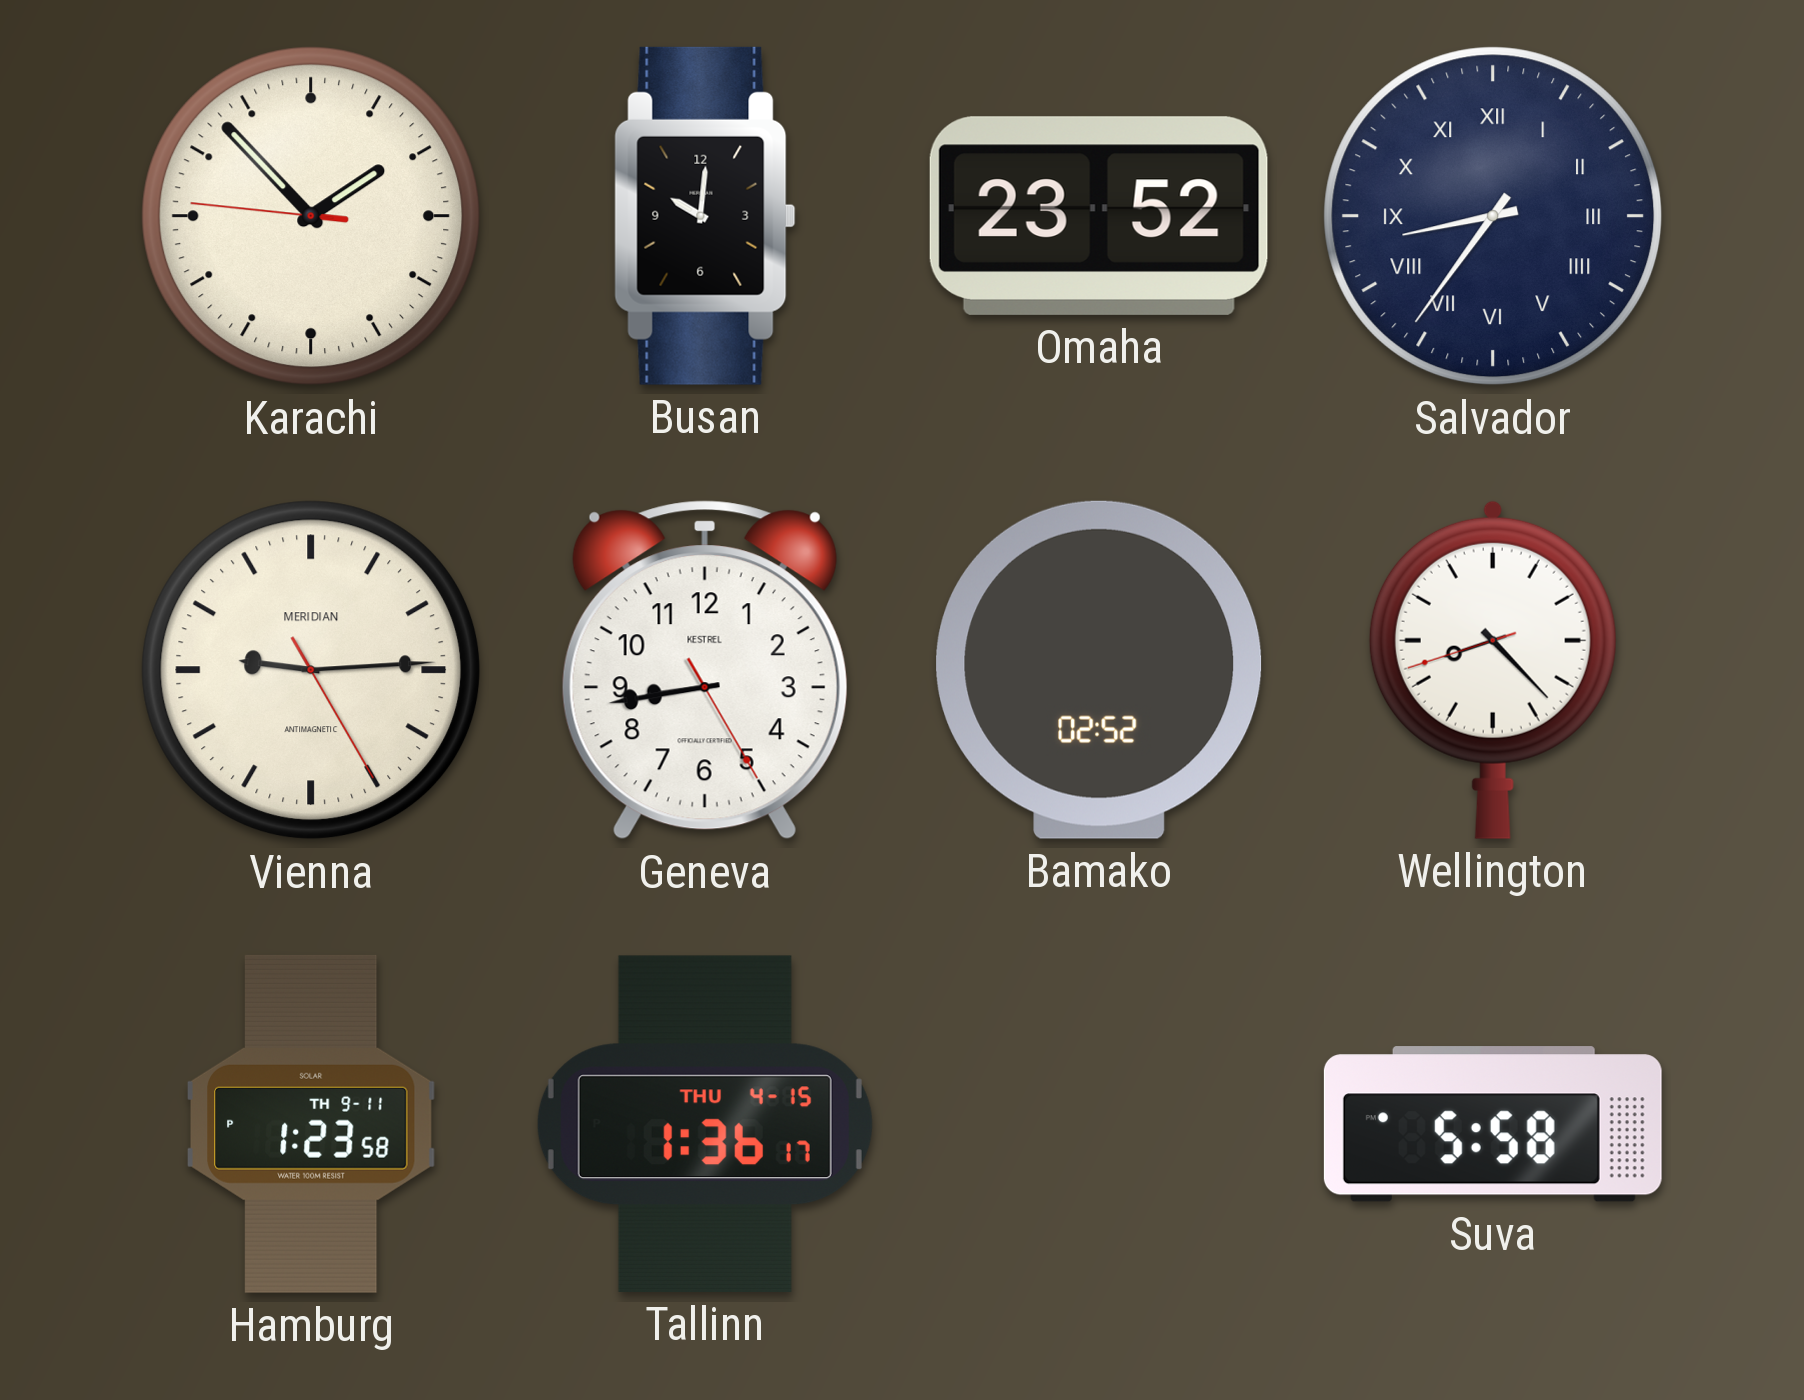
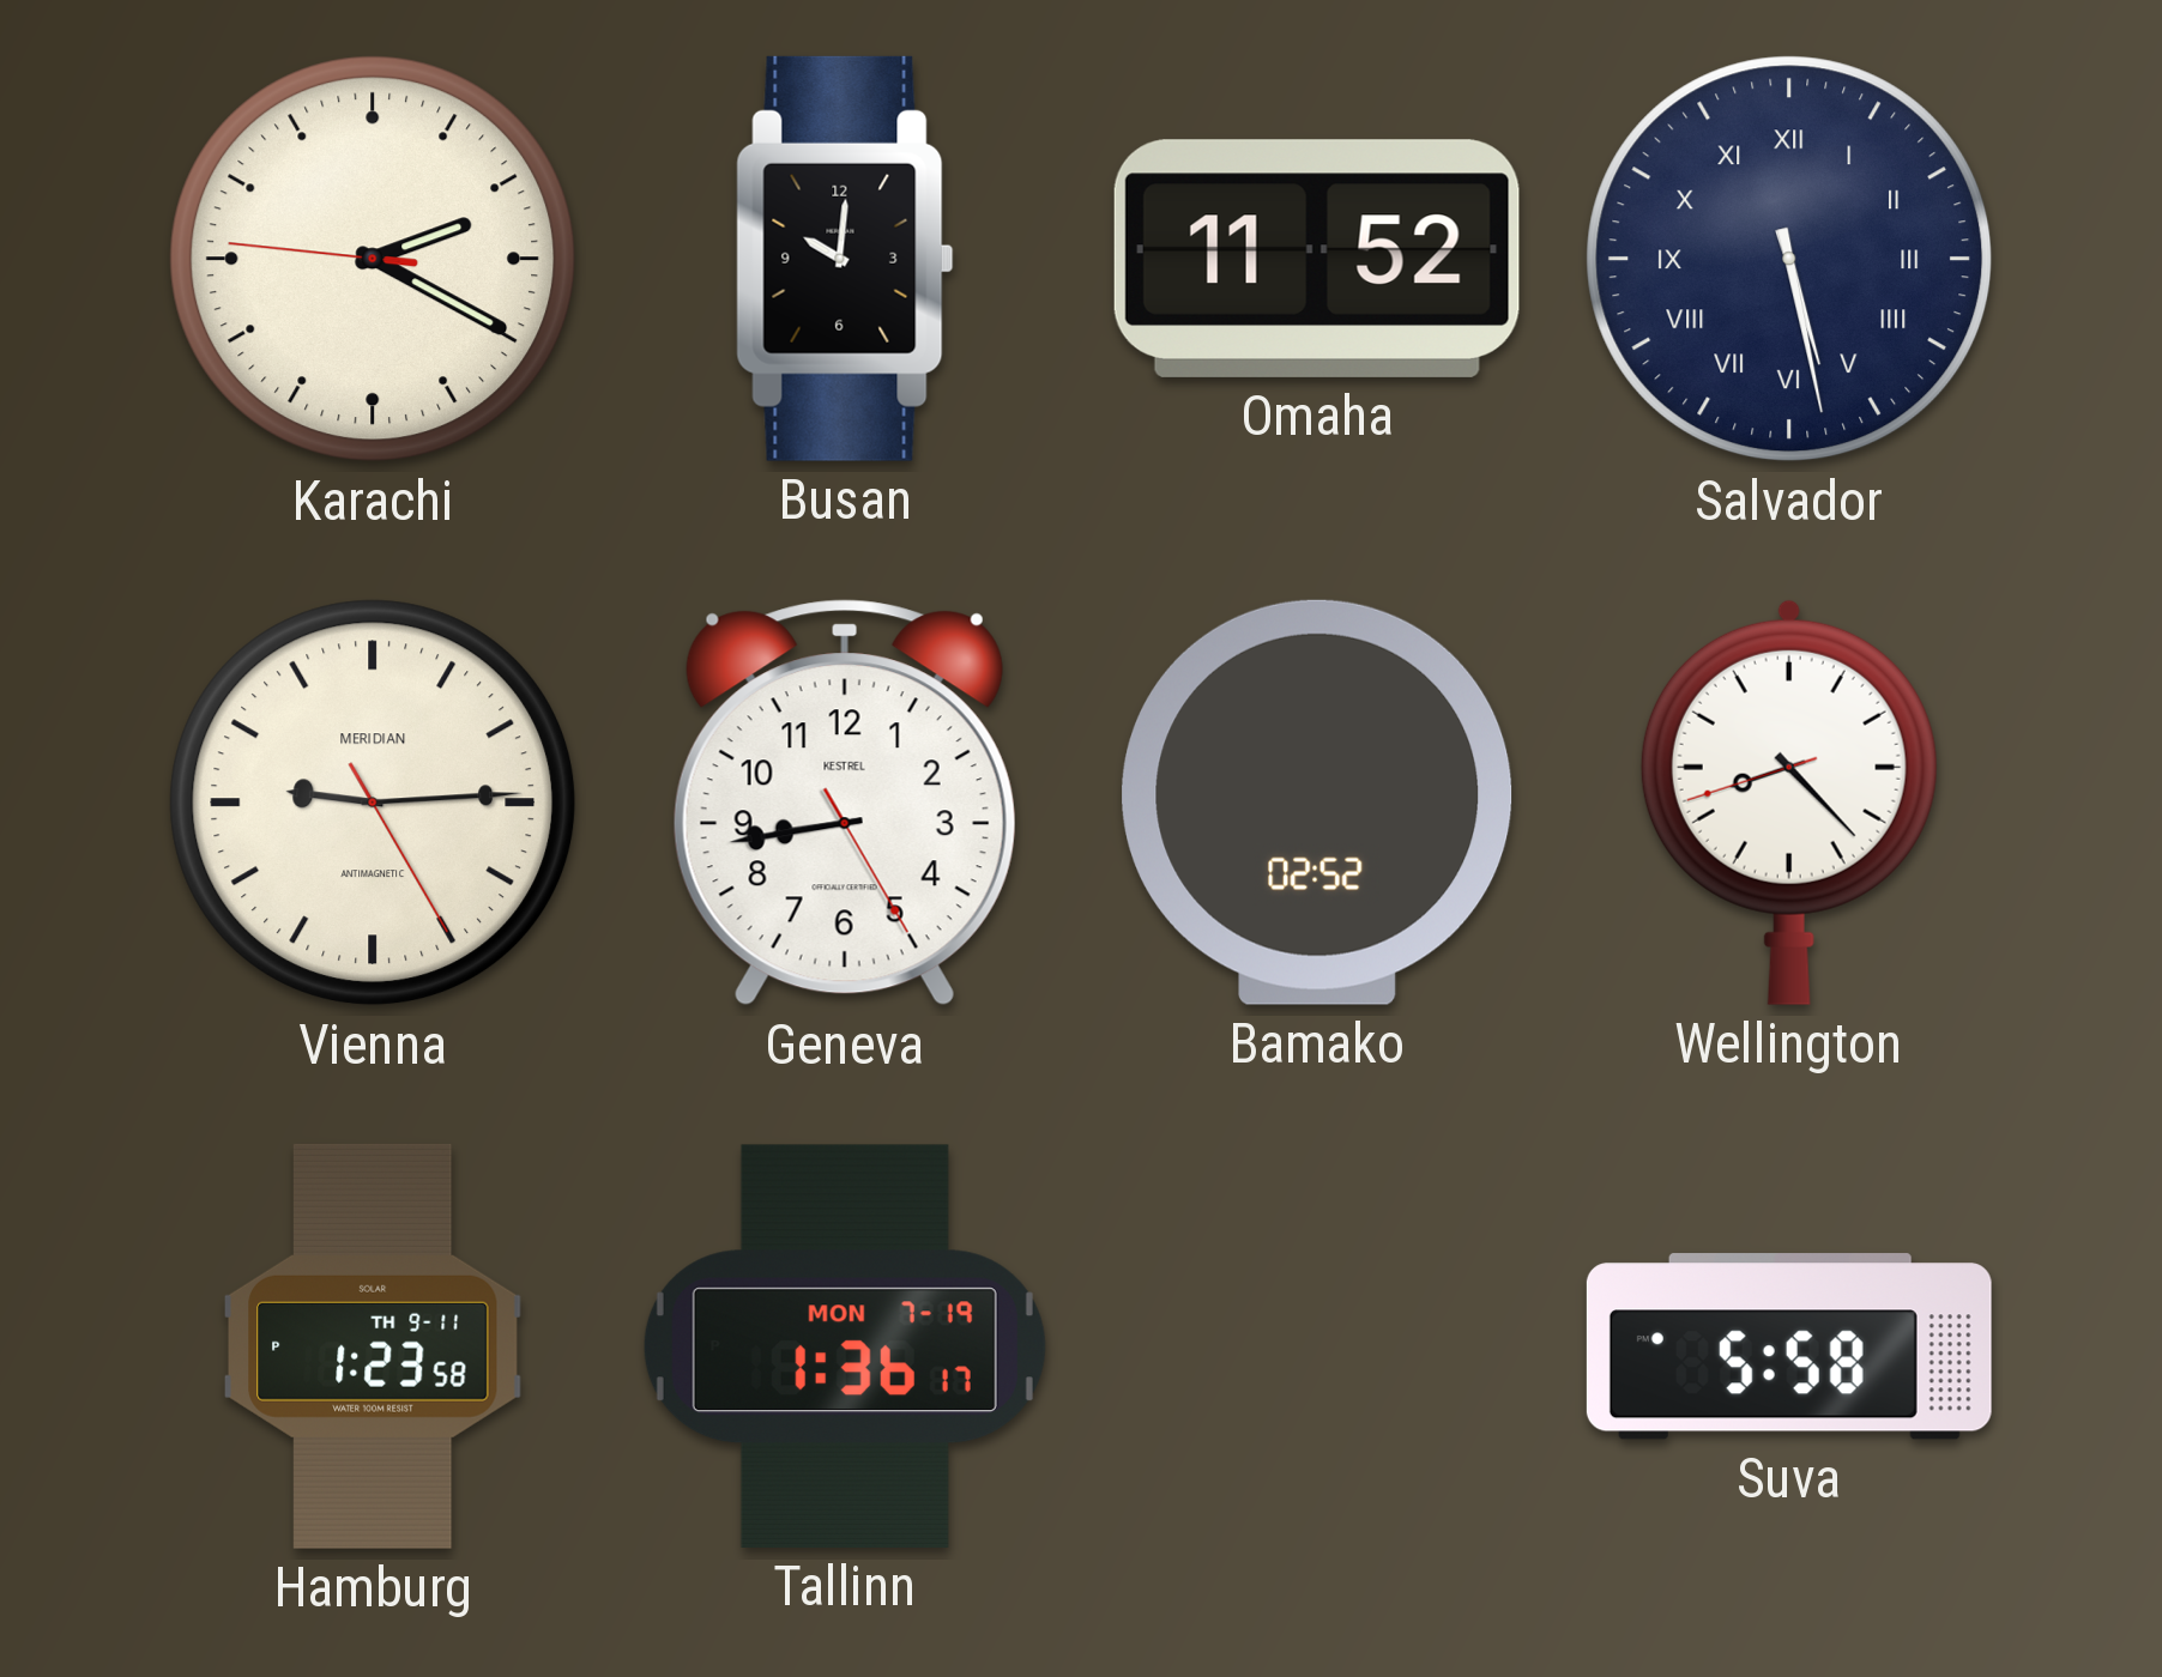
Karachi: 1:52 -> 2:19 (373, 259)
Omaha: 23:52 -> 11:52 (1317, 259)
Salvador: 8:36 -> 5:28 (1789, 259)
Tallinn date: THU 4-15 -> MON 7-19 (845, 1346)
